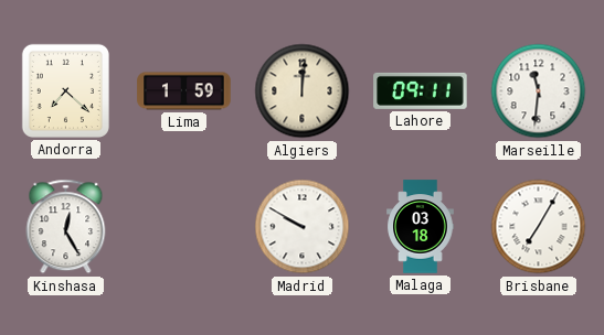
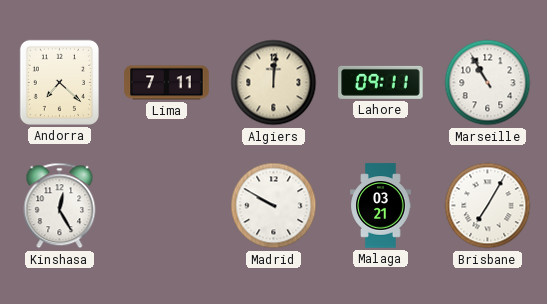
Lima: 1:59 -> 7:11 (167, 83)
Marseille: 11:31 -> 10:55 (488, 83)
Malaga: 03:18 -> 03:21 (381, 206)
